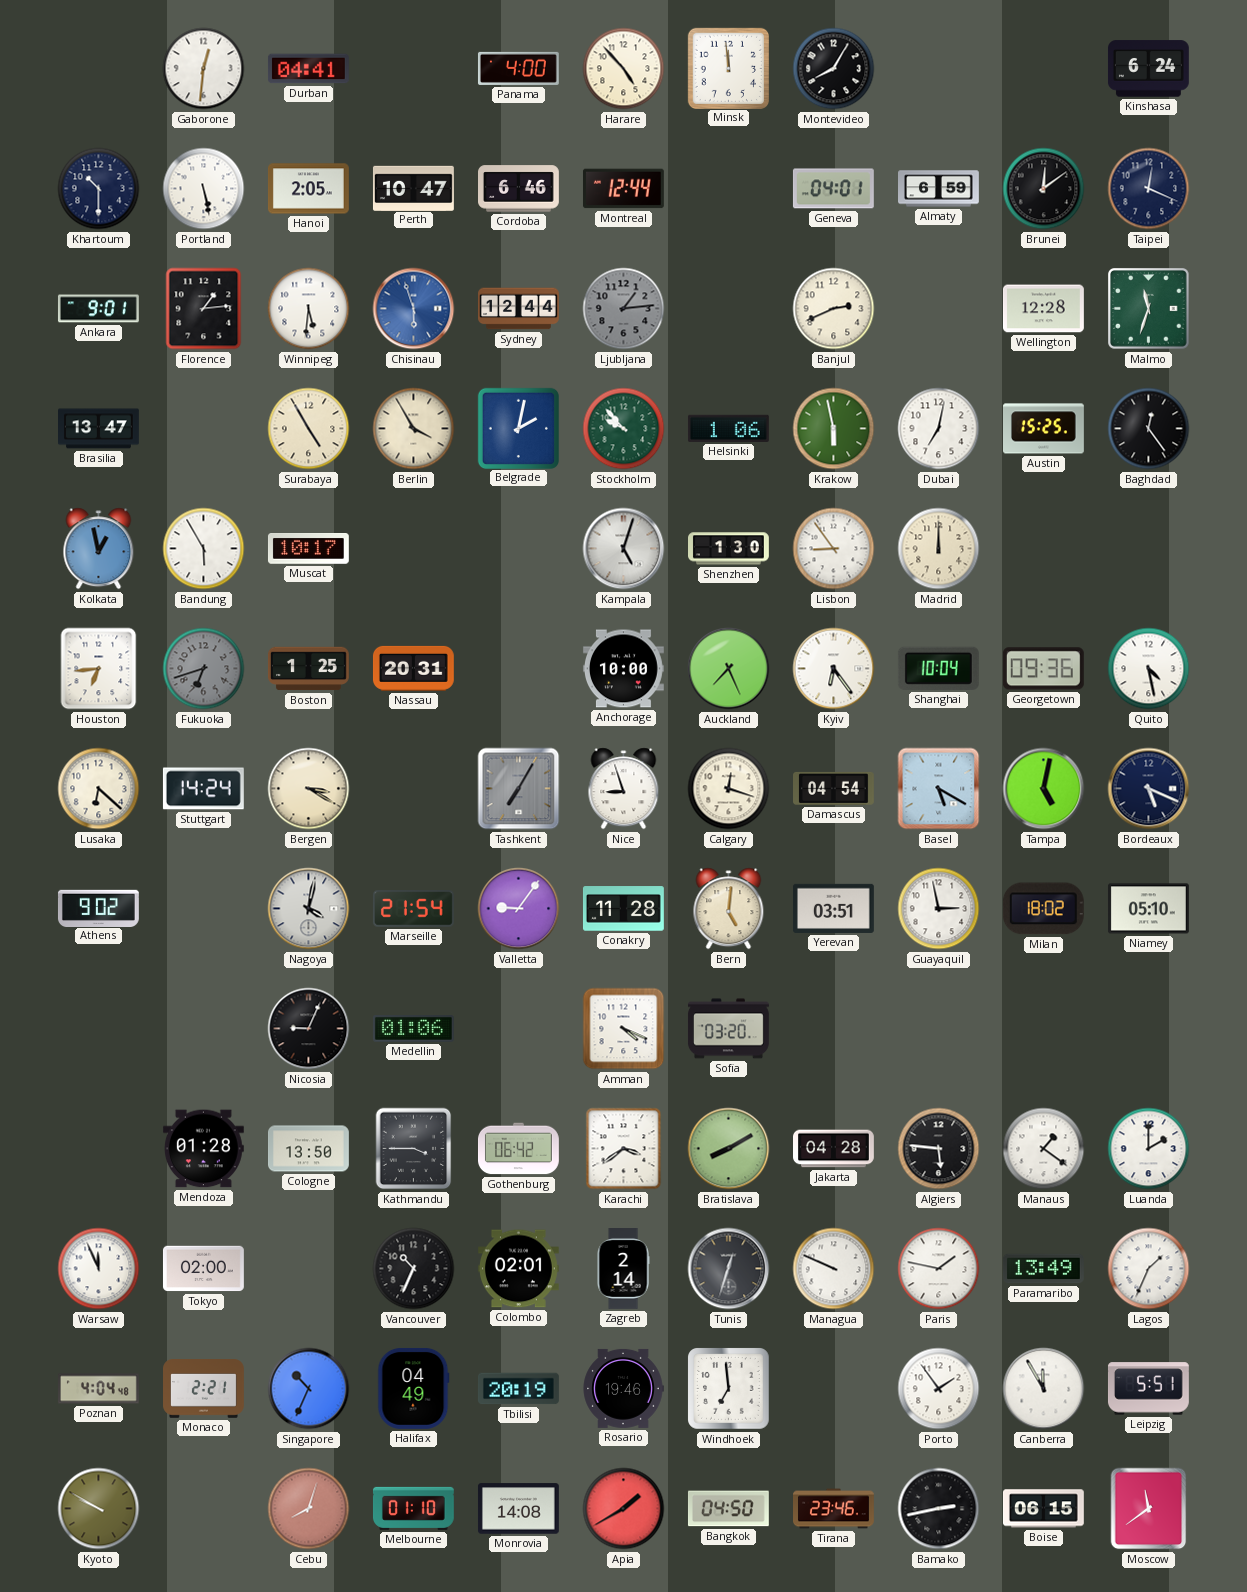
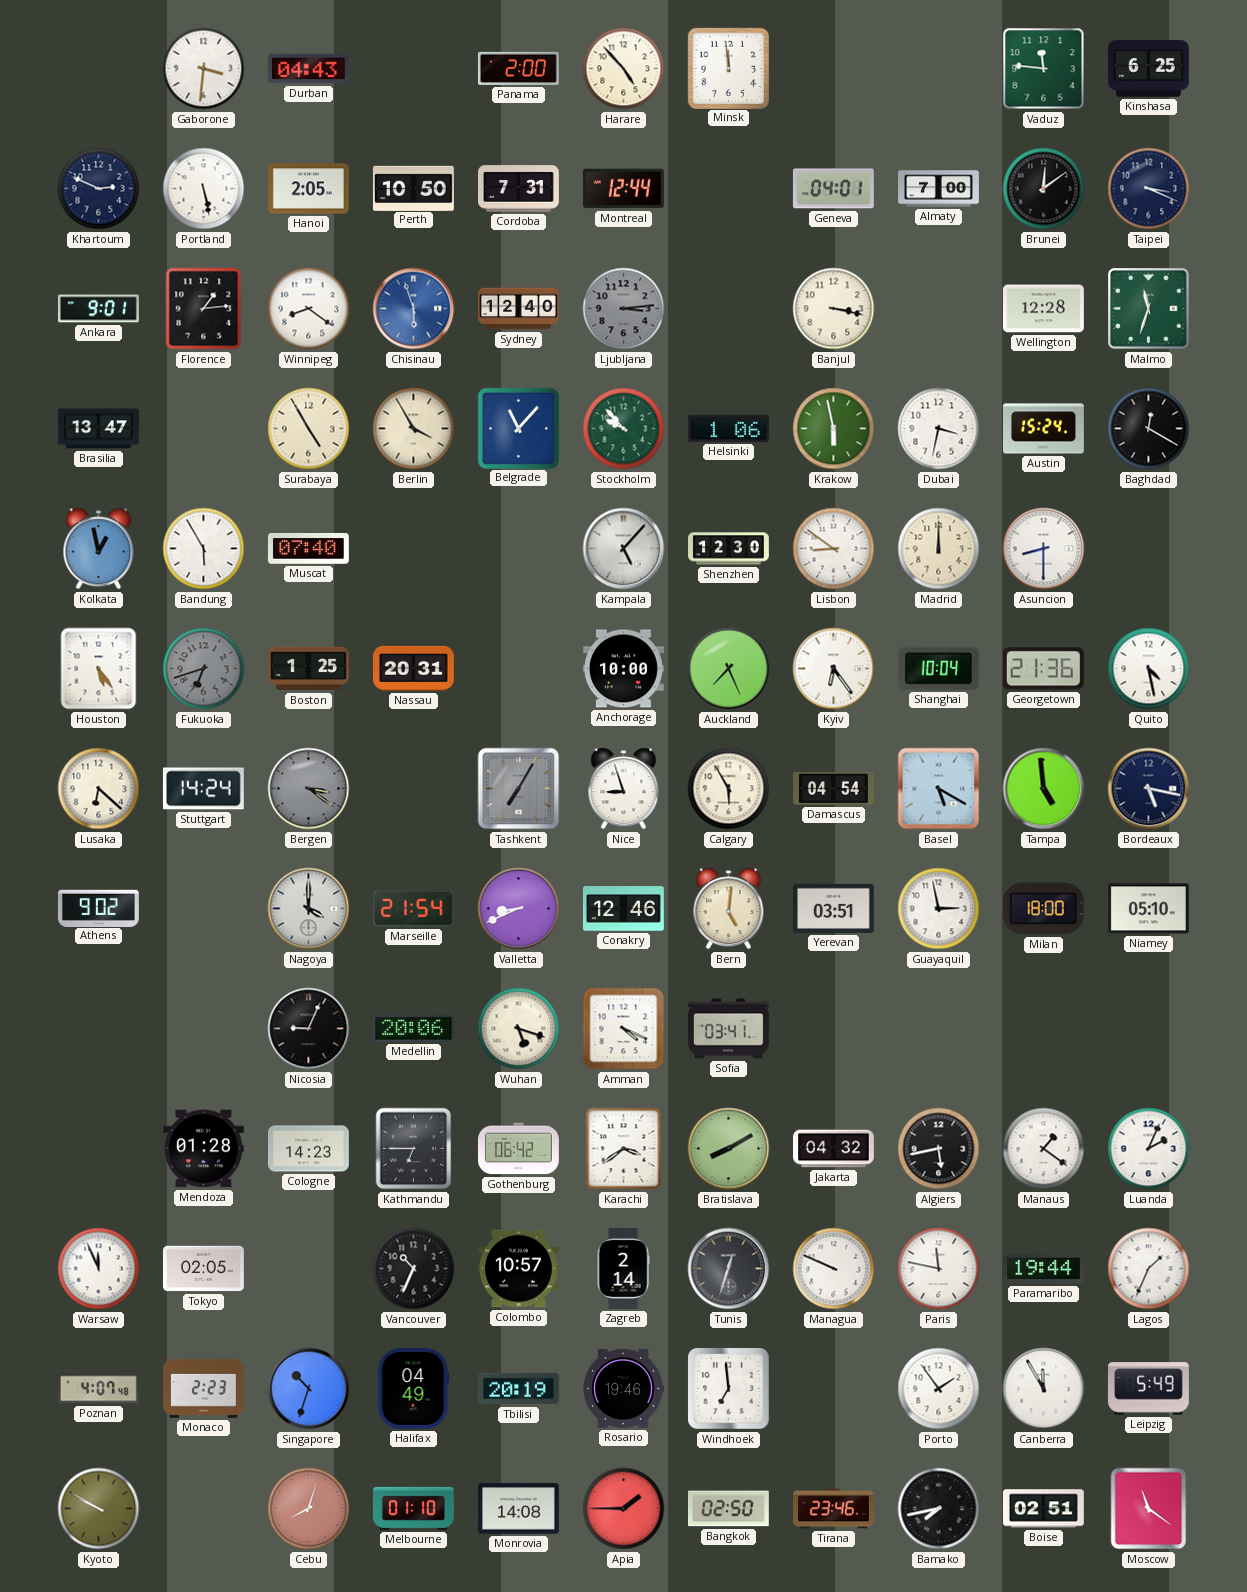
Gaborone: 12:31 -> 3:31 (204, 69)
Durban: 04:41 -> 04:43 (308, 69)
Panama: 4:00 -> 2:00 (518, 68)
Montevideo: 8:05 -> none (834, 69)
Vaduz: none -> 11:46 (1044, 69)
Kinshasa: 6:24 -> 6:25 (1148, 69)
Khartoum: 10:30 -> 2:49 (99, 189)
Perth: 10:47 -> 10:50 (413, 188)
Cordoba: 6:46 -> 7:31 (519, 189)
Almaty: 6:59 -> 7:00 (939, 189)
Taipei: 12:19 -> 3:19 (1149, 189)
Winnipeg: 5:31 -> 8:21 (309, 309)
Sydney: 12:44 -> 12:40 (519, 309)
Ljubljana: 1:14 -> 3:14 (624, 309)
Banjul: 2:41 -> 3:17 (834, 309)
Belgrade: 2:02 -> 11:07 (518, 428)
Dubai: 7:02 -> 3:32 (939, 429)
Austin: 15:25 -> 15:24 (1044, 429)
Baghdad: 12:24 -> 12:20 (1149, 429)
Muscat: 10:17 -> 07:40 (308, 549)
Kampala: 5:03 -> 5:07 (624, 549)
Shenzhen: 1:30 -> 12:30 (729, 549)
Lisbon: 8:54 -> 8:51 (834, 549)
Asuncion: none -> 8:30 (1044, 549)
Houston: 6:44 -> 5:24 (99, 669)
Georgetown: 09:36 -> 21:36 (1043, 669)
Bergen: 3:20 -> 3:21 (309, 789)
Bergen dial: cream -> grey (309, 789)
Calgary: 12:18 -> 5:55 (729, 789)
Tampa: 5:02 -> 4:59 (1044, 789)
Bordeaux: 5:19 -> 5:17 (1149, 789)
Nagoya: 4:02 -> 4:00 (309, 909)
Valletta: 9:06 -> 8:41 (519, 909)
Conakry: 11:28 -> 12:46 (623, 909)
Milan: 18:02 -> 18:00 (1043, 909)
Medellin: 01:06 -> 20:06 (413, 1029)
Wuhan: none -> 5:18 (519, 1029)
Sofia: 03:20 -> 03:41 (728, 1029)
Cologne: 13:50 -> 14:23 (309, 1149)
Kathmandu: 3:45 -> 6:45 (414, 1149)
Jakarta: 04:28 -> 04:32 (834, 1149)
Algiers: 5:46 -> 5:43 (939, 1149)
Luanda: 2:00 -> 2:04 (1149, 1149)
Tokyo: 02:00 -> 02:05 (203, 1269)
Colombo: 02:01 -> 10:57 (518, 1269)
Paris: 1:47 -> 11:47 (939, 1269)
Paramaribo: 13:49 -> 19:44 (1043, 1269)
Poznan: 4:04 -> 4:07 (98, 1389)
Monaco: 2:21 -> 2:23 (204, 1389)
Singapore: 10:34 -> 10:33 (309, 1389)
Leipzig: 5:51 -> 5:49 (1148, 1389)
Apia: 1:40 -> 1:45 (624, 1509)
Bangkok: 04:50 -> 02:50 (728, 1509)
Bamako: 2:43 -> 7:43 (939, 1509)
Boise: 06:15 -> 02:51 (1043, 1509)
Moscow: 11:39 -> 11:21 (1149, 1509)
